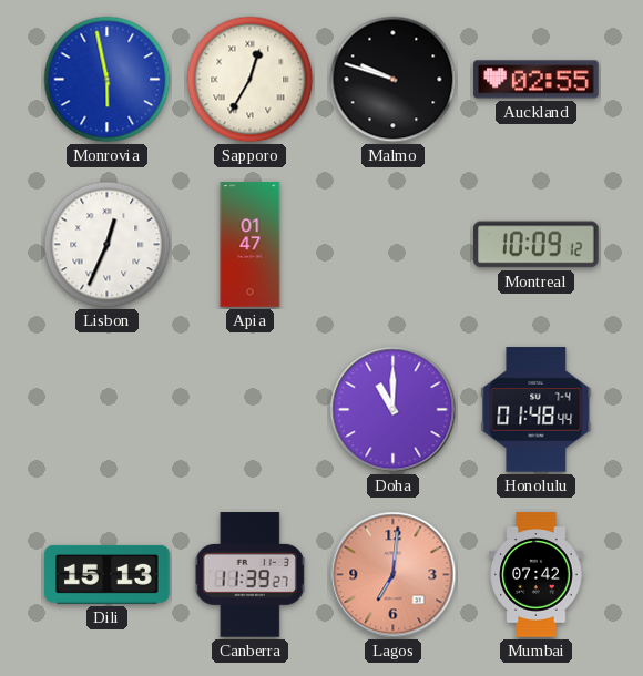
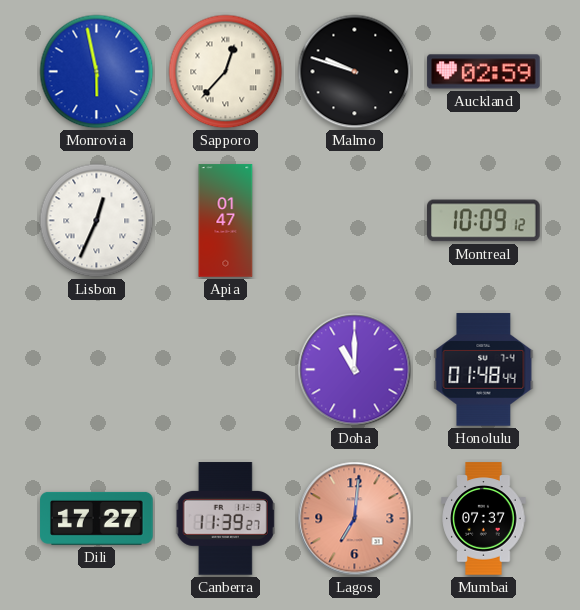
Sapporo: 12:35 -> 12:37 (226, 72)
Auckland: 02:55 -> 02:59 (484, 72)
Dili: 15:13 -> 17:27 (97, 518)
Mumbai: 07:42 -> 07:37 (484, 519)
